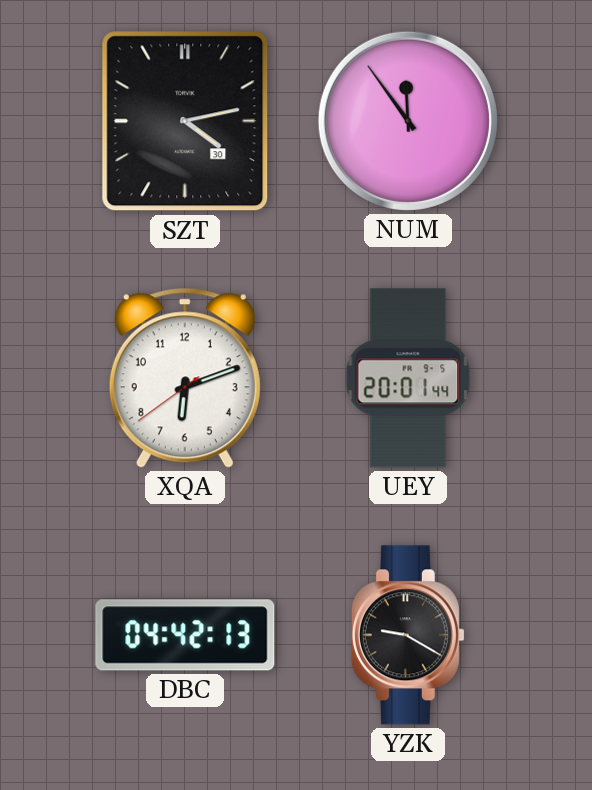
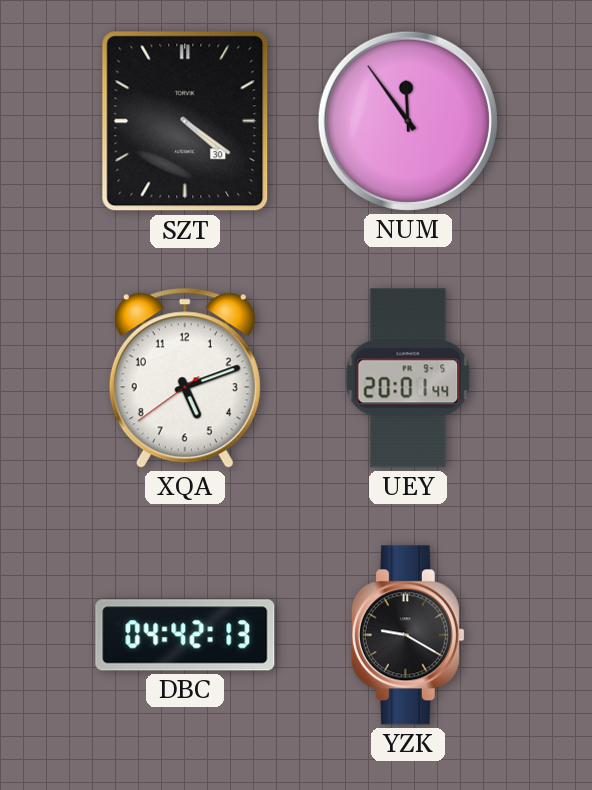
SZT: 4:13 -> 4:21 (185, 121)
XQA: 6:11 -> 5:11 (185, 378)
